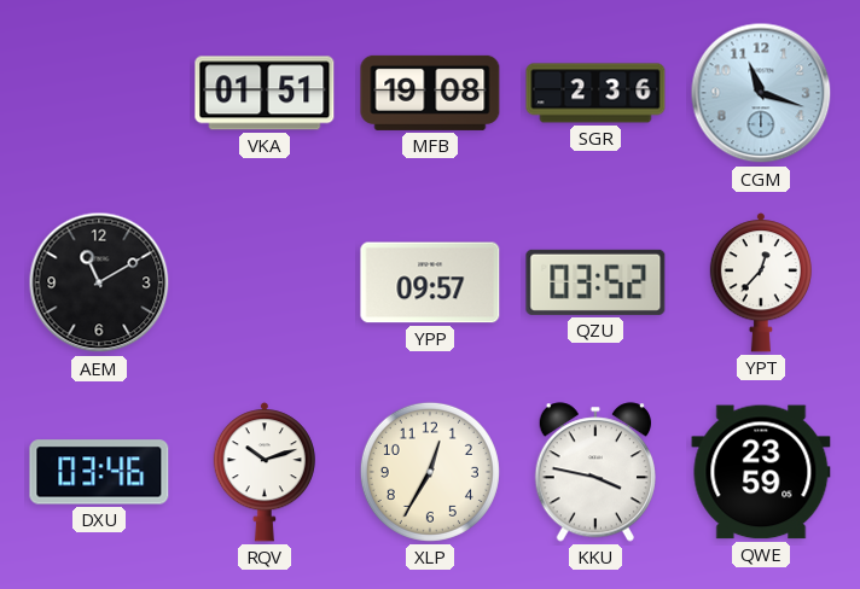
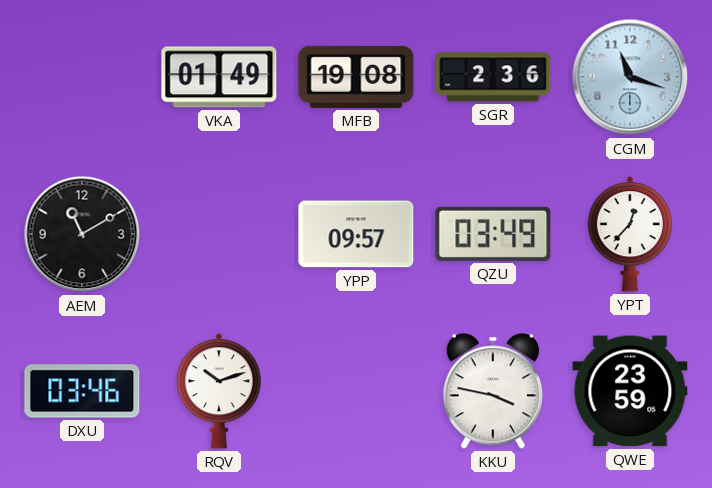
VKA: 01:51 -> 01:49 (219, 77)
QZU: 03:52 -> 03:49 (493, 234)
XLP: 12:35 -> none (430, 472)
